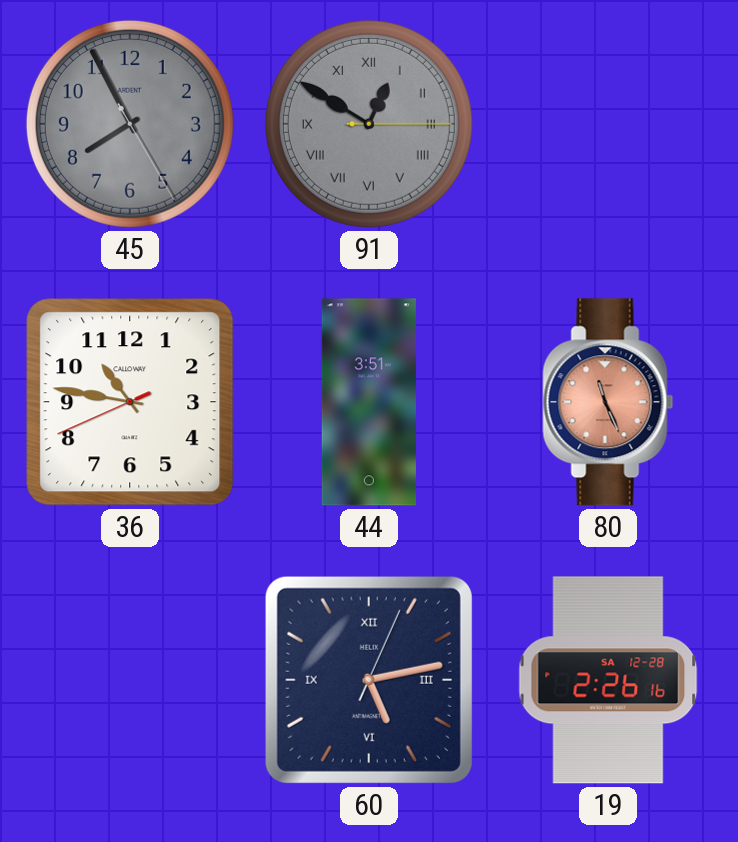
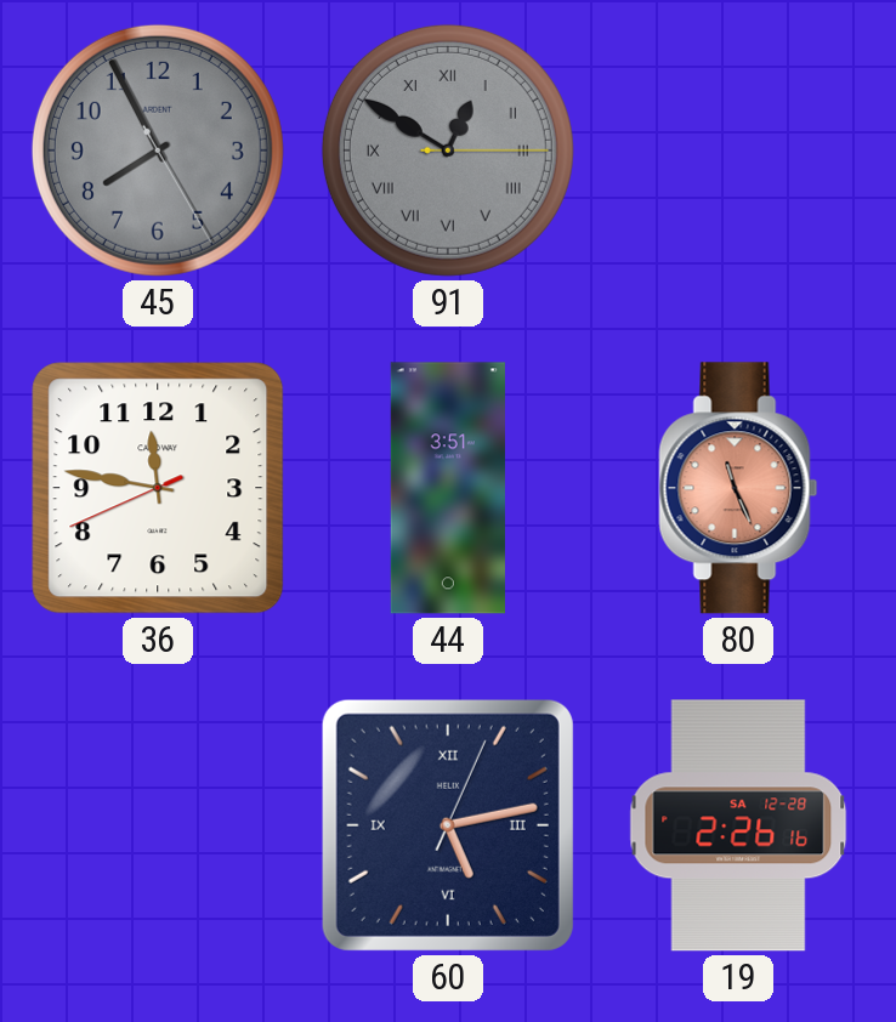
36: 10:46 -> 11:46 (158, 488)
